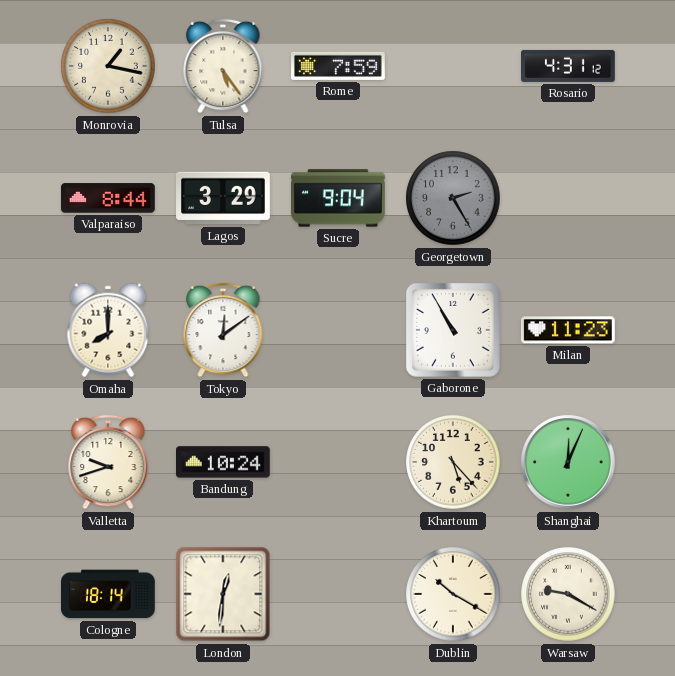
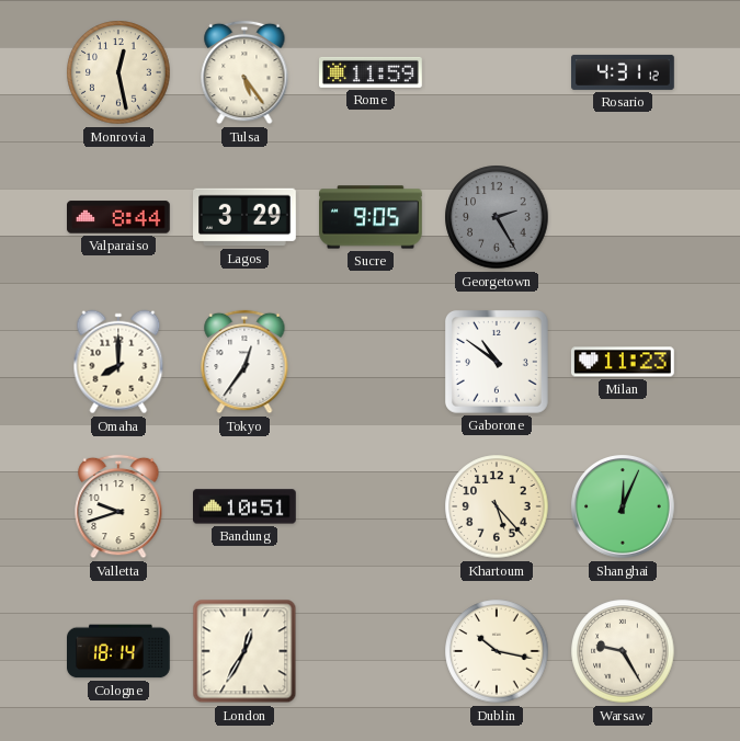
Monrovia: 1:17 -> 12:28 (118, 72)
Rome: 7:59 -> 11:59 (372, 72)
Sucre: 9:04 -> 9:05 (372, 217)
Tokyo: 12:09 -> 12:36 (244, 362)
Gaborone: 10:55 -> 10:51 (497, 362)
Bandung: 10:24 -> 10:51 (246, 506)
London: 12:31 -> 12:35 (244, 651)
Dublin: 10:20 -> 10:17 (497, 651)
Warsaw: 9:20 -> 9:25 (623, 651)
